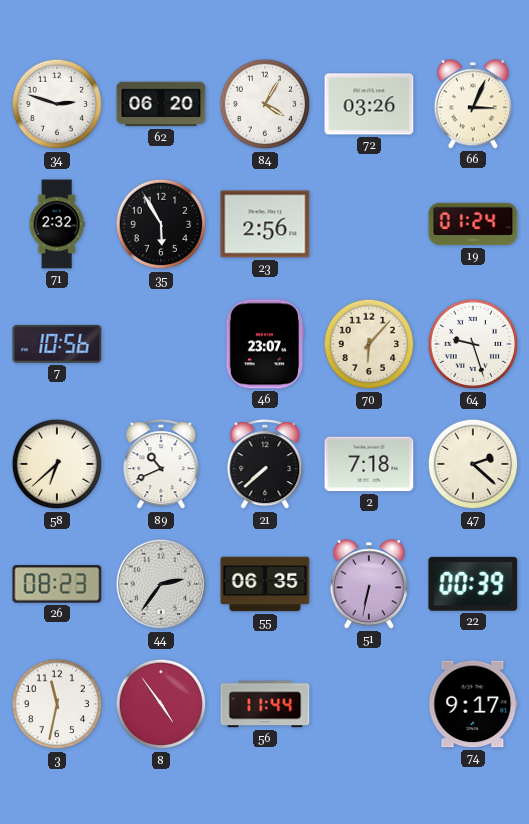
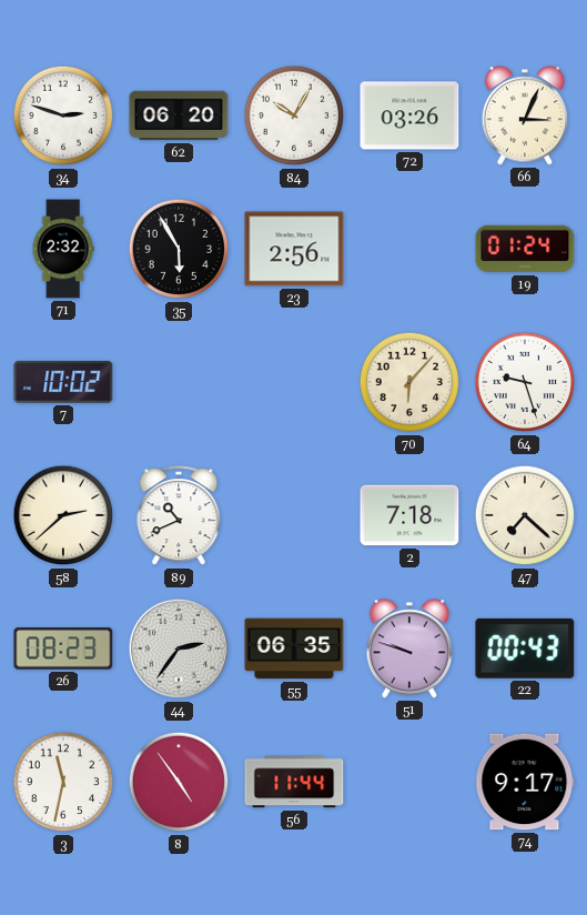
84: 4:05 -> 10:05 (294, 115)
7: 10:56 -> 10:02 (63, 382)
46: 23:07 -> none (264, 344)
58: 6:38 -> 2:38 (63, 515)
21: 7:38 -> none (265, 465)
47: 2:22 -> 7:22 (525, 515)
51: 6:32 -> 9:48 (409, 648)
22: 00:39 -> 00:43 (525, 648)
